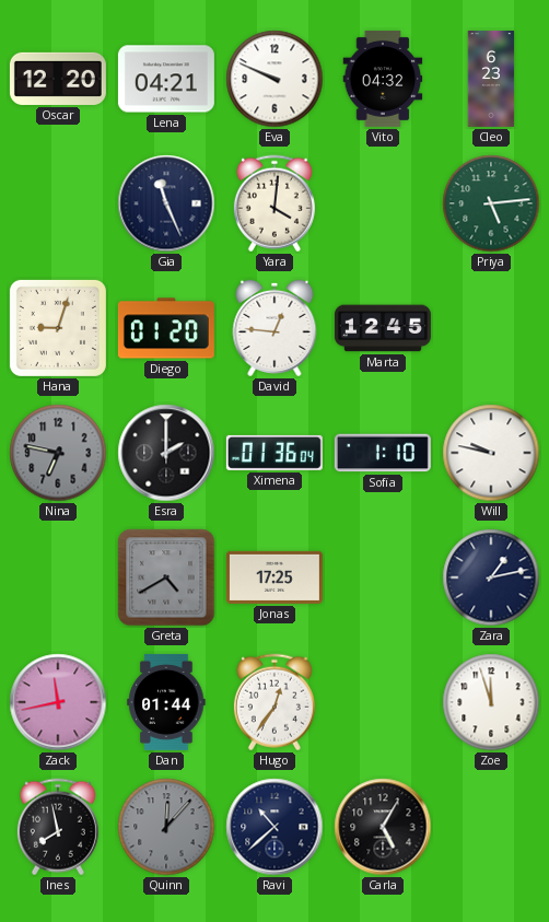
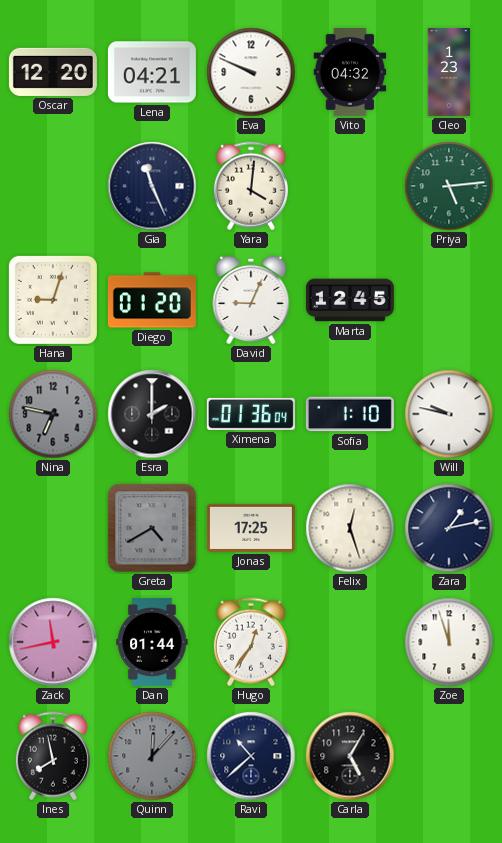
Cleo: 6:23 -> 1:23 (449, 72)
David: 12:46 -> 9:04 (251, 300)
Felix: none -> 12:27 (350, 528)
